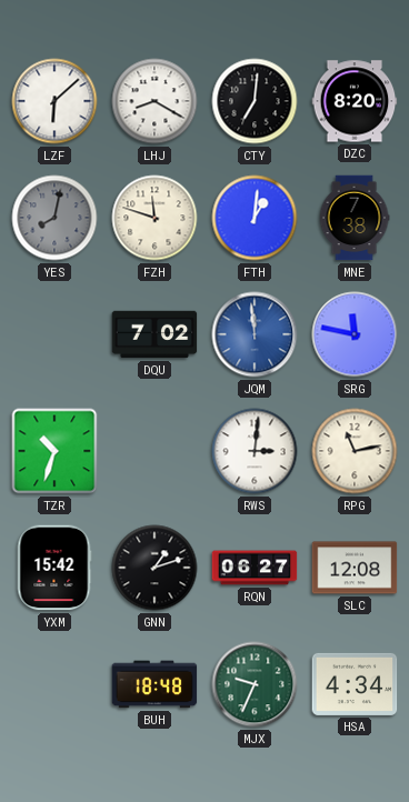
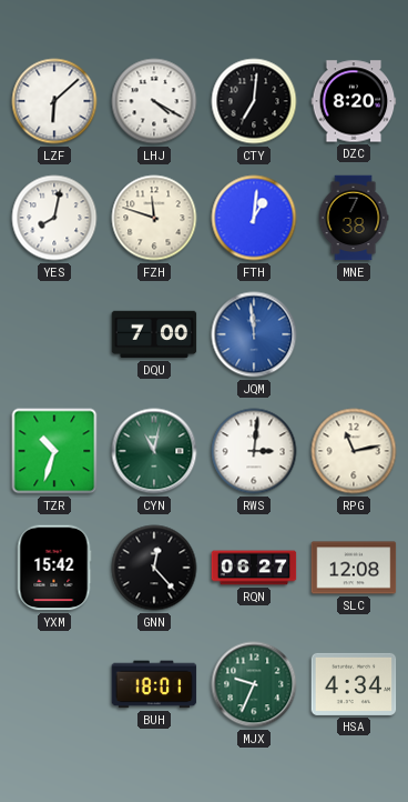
LHJ: 8:20 -> 4:20 (154, 101)
YES dial: grey -> white (54, 218)
DQU: 7:02 -> 7:00 (154, 334)
SRG: 11:47 -> none (355, 334)
CYN: none -> 11:02 (154, 451)
GNN: 1:12 -> 12:23 (154, 568)
BUH: 18:48 -> 18:01 (154, 684)
